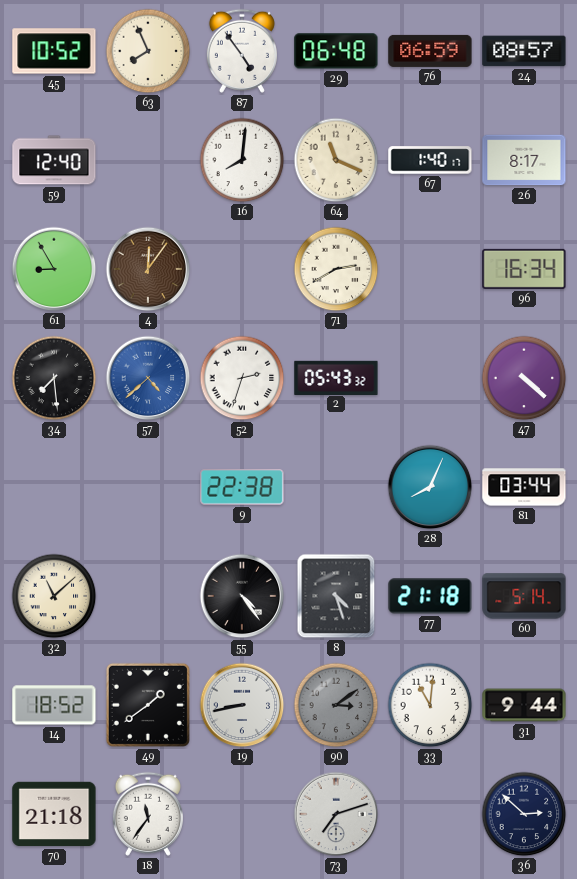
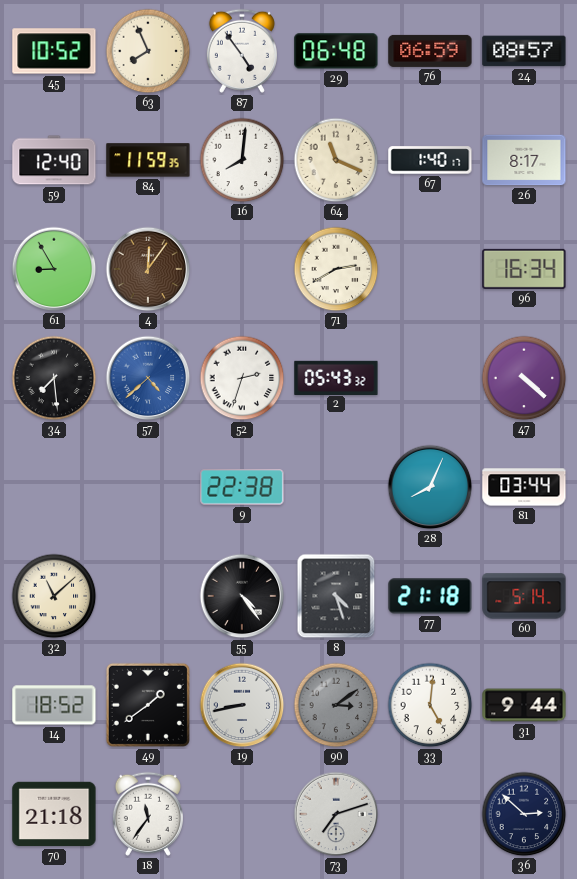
84: none -> 11:59 (148, 160)
33: 11:01 -> 5:01 (430, 705)
